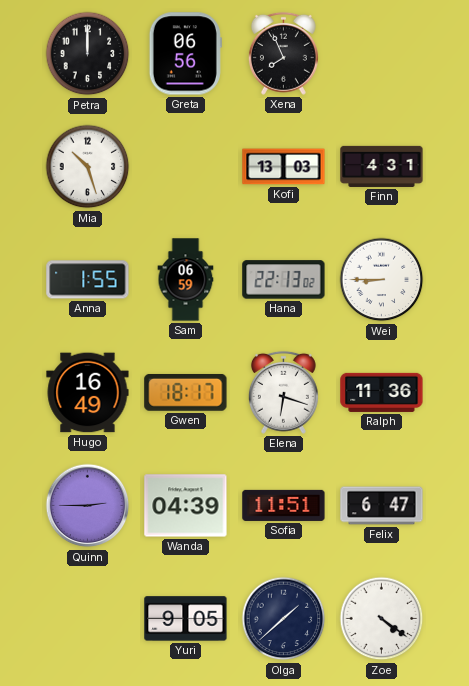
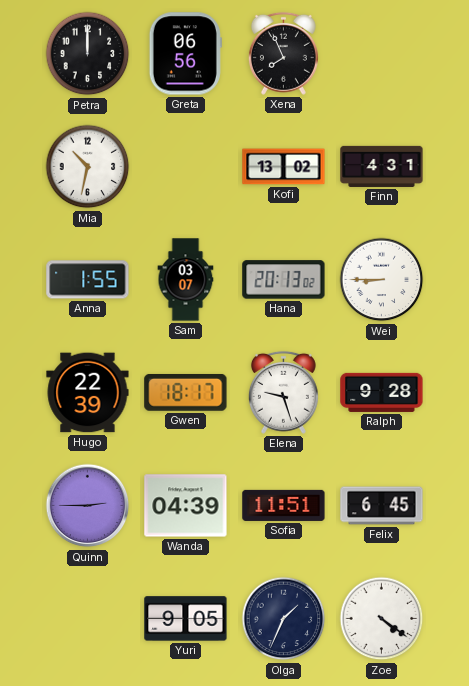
Mia: 10:27 -> 10:32 (88, 167)
Kofi: 13:03 -> 13:02 (284, 167)
Sam: 06:59 -> 03:07 (186, 280)
Hana: 22:13 -> 20:13 (284, 280)
Hugo: 16:49 -> 22:39 (88, 393)
Elena: 6:18 -> 9:27 (283, 392)
Ralph: 11:36 -> 9:28 (382, 392)
Felix: 6:47 -> 6:45 (382, 506)
Olga: 1:38 -> 1:34 (284, 619)
